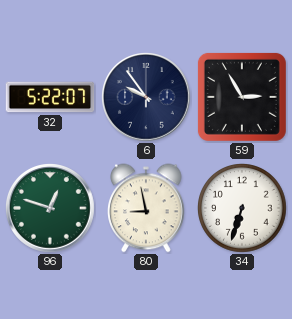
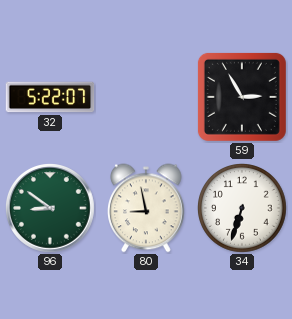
6: 9:54 -> none (147, 98)
96: 12:48 -> 8:51 (51, 209)
